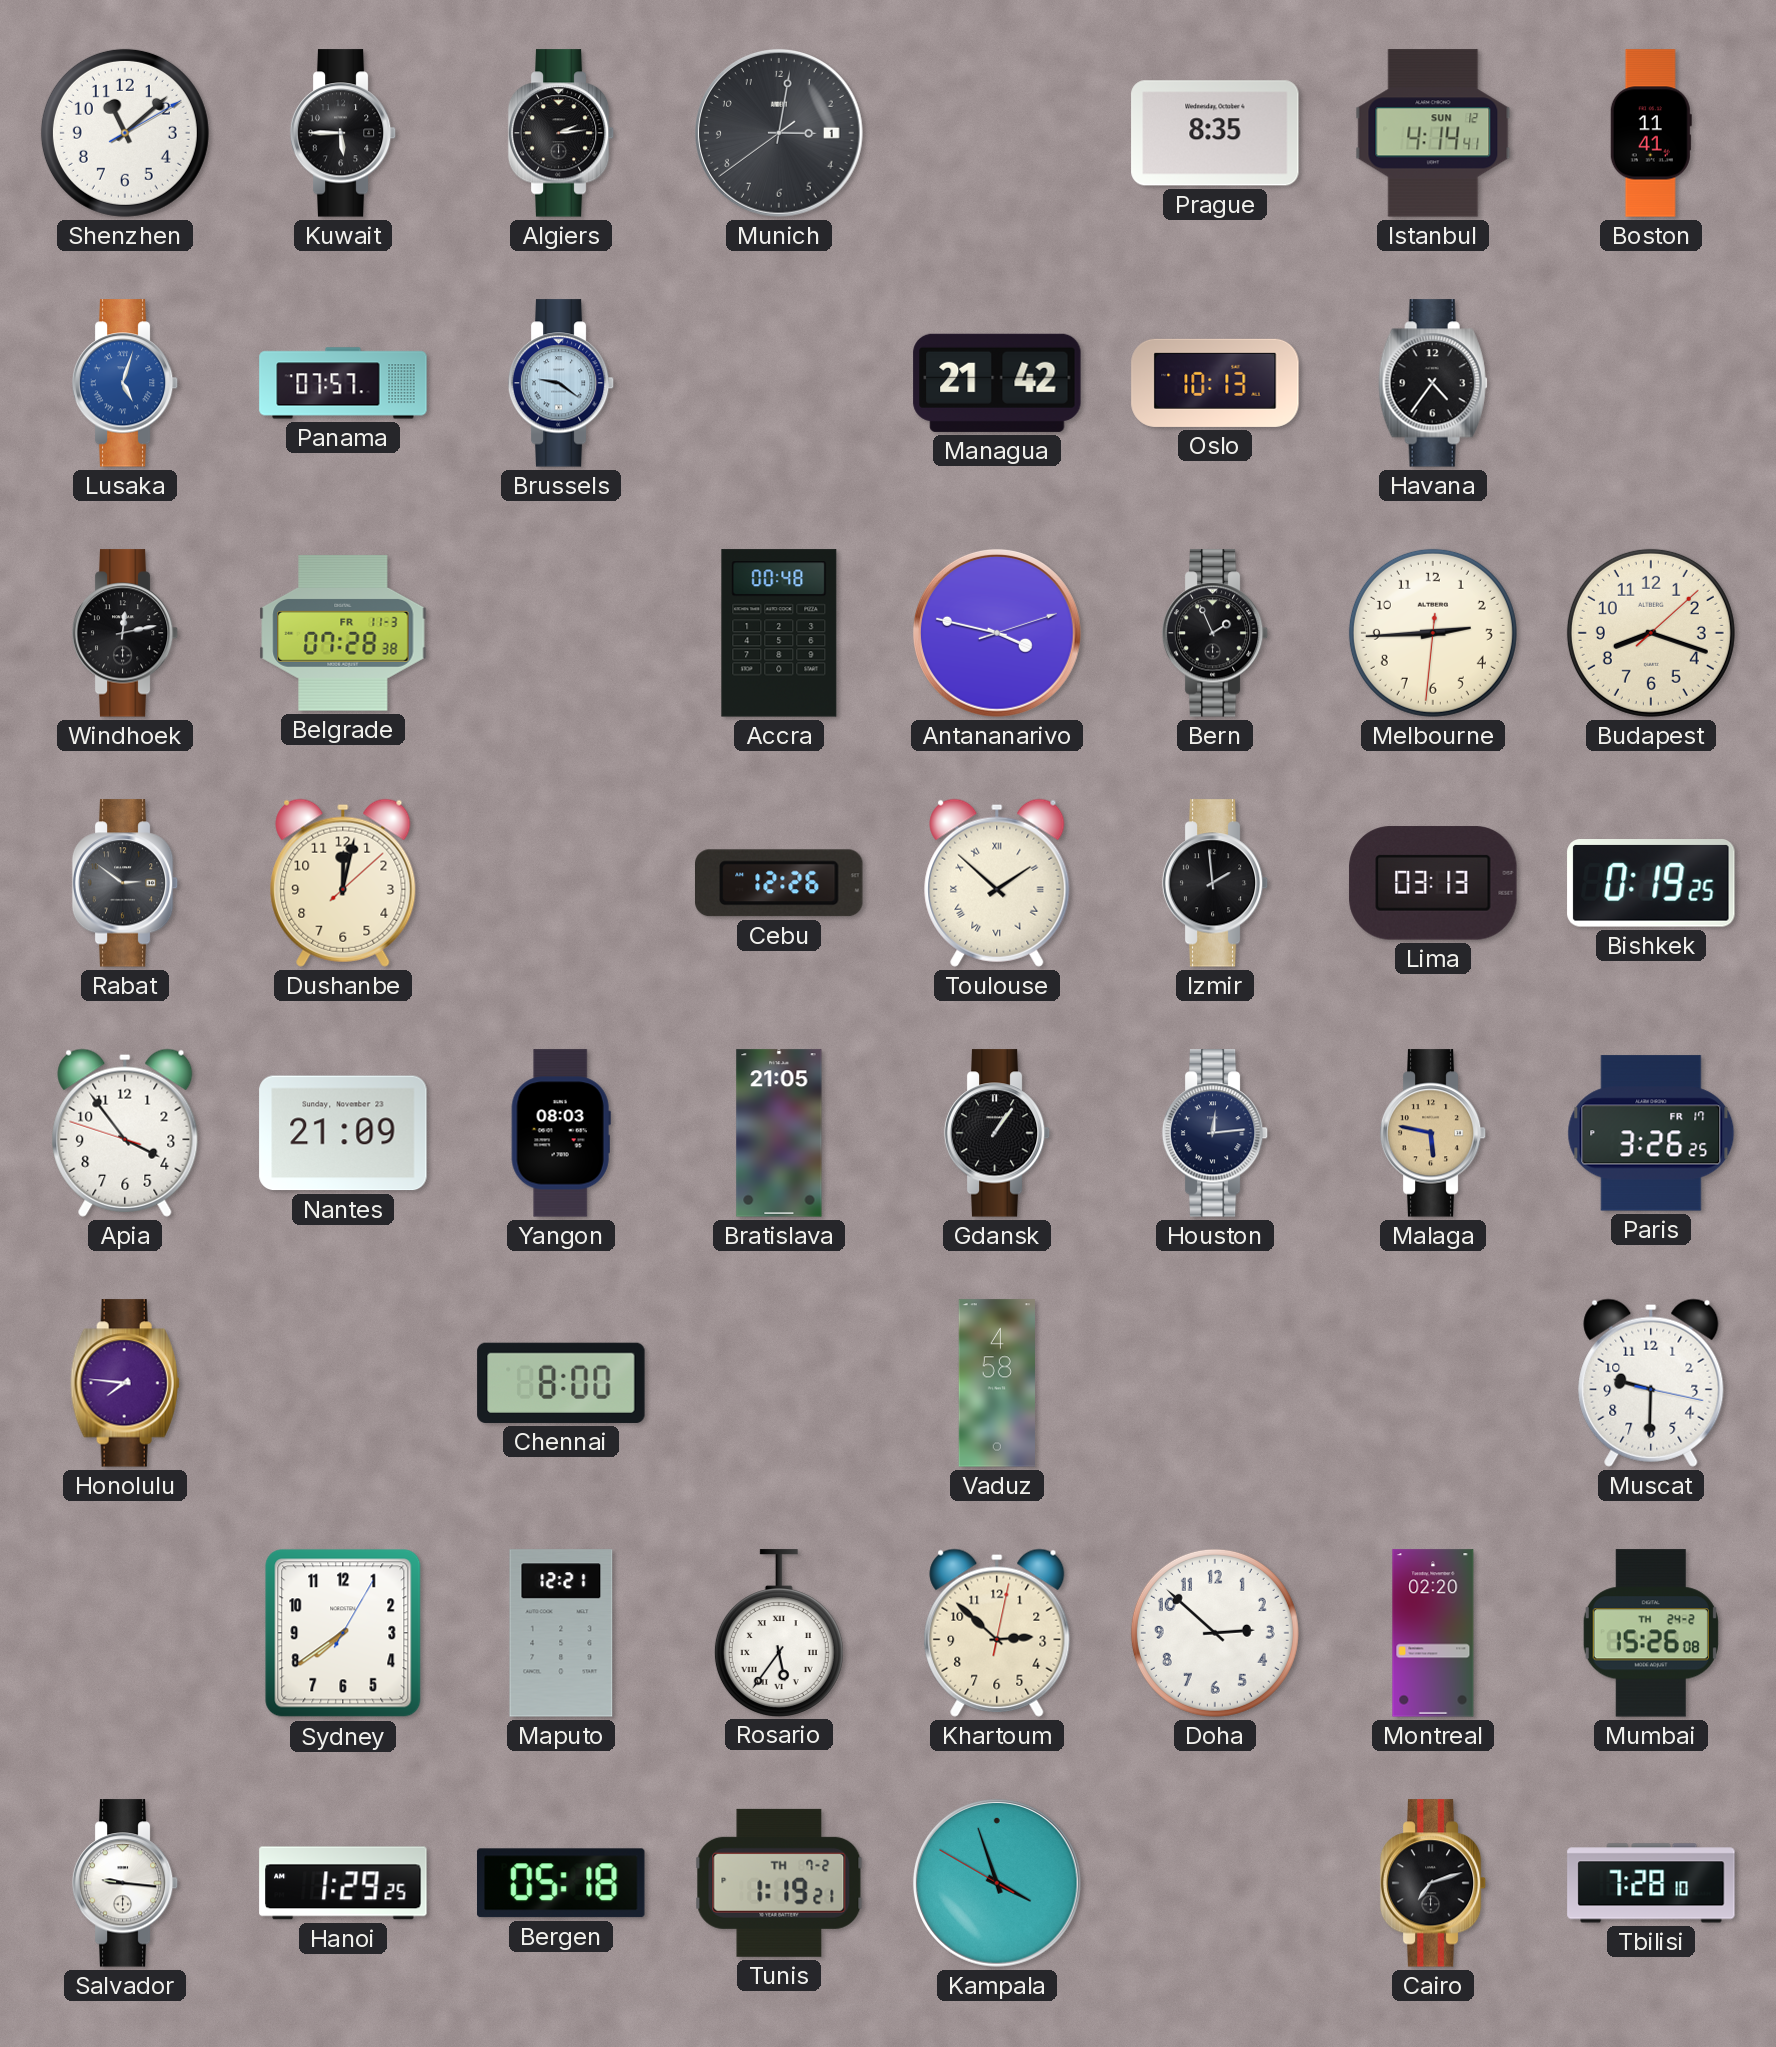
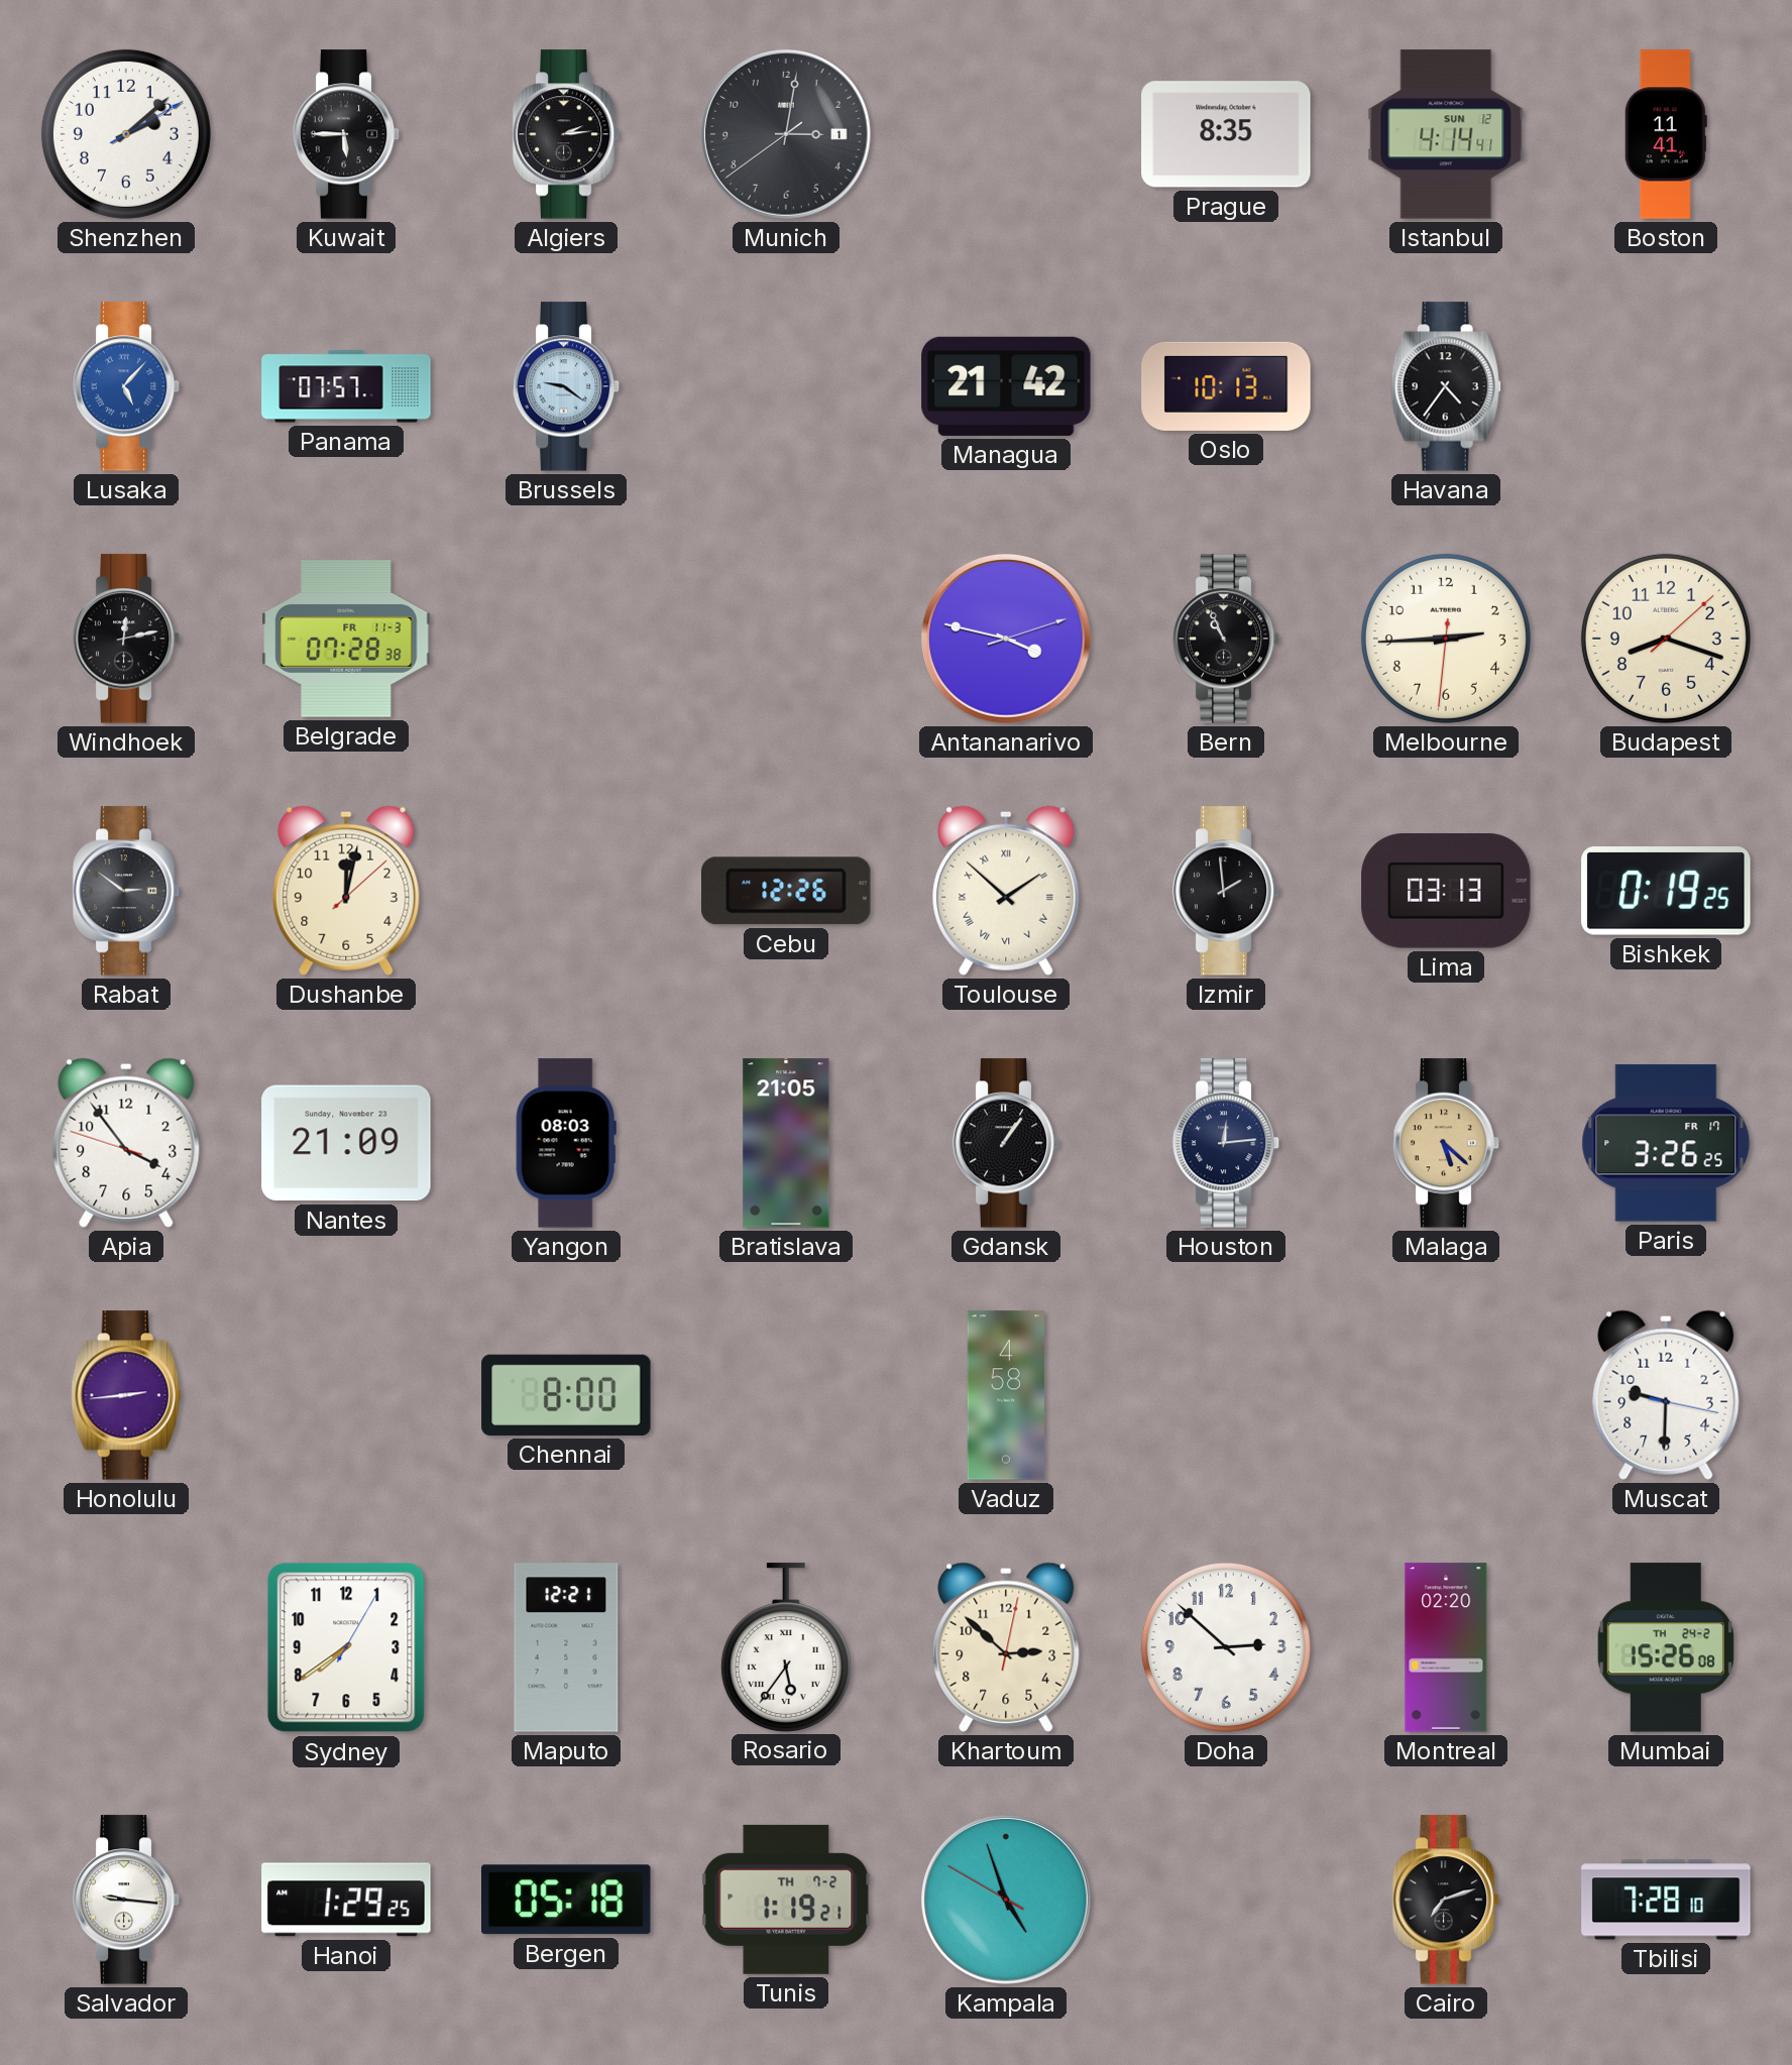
Shenzhen: 11:08 -> 2:08 (126, 134)
Lusaka: 5:03 -> 5:07 (126, 386)
Accra: 00:48 -> none (779, 633)
Bern: 1:56 -> 10:56 (1226, 639)
Malaga: 5:47 -> 5:22 (1446, 1143)
Honolulu: 7:46 -> 2:44 (126, 1395)
Kampala: 3:56 -> 4:56 (1006, 1900)
